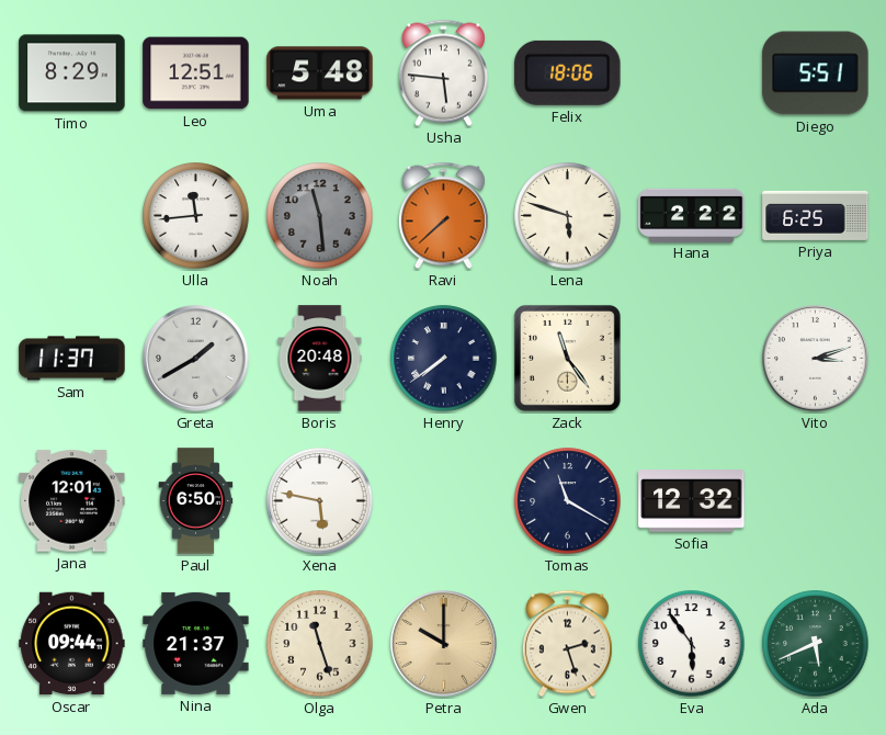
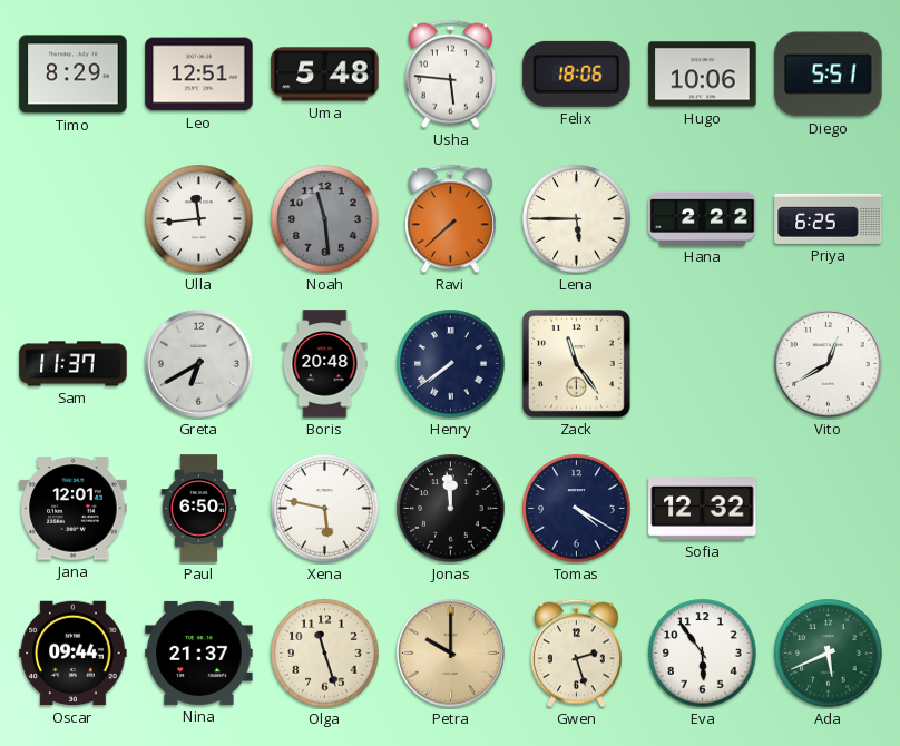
Hugo: none -> 10:06 (703, 75)
Lena: 5:48 -> 5:45 (577, 219)
Greta: 1:40 -> 6:40 (199, 364)
Vito: 3:12 -> 12:40 (829, 364)
Jonas: none -> 11:59 (451, 509)
Tomas: 11:20 -> 4:20 (577, 509)
